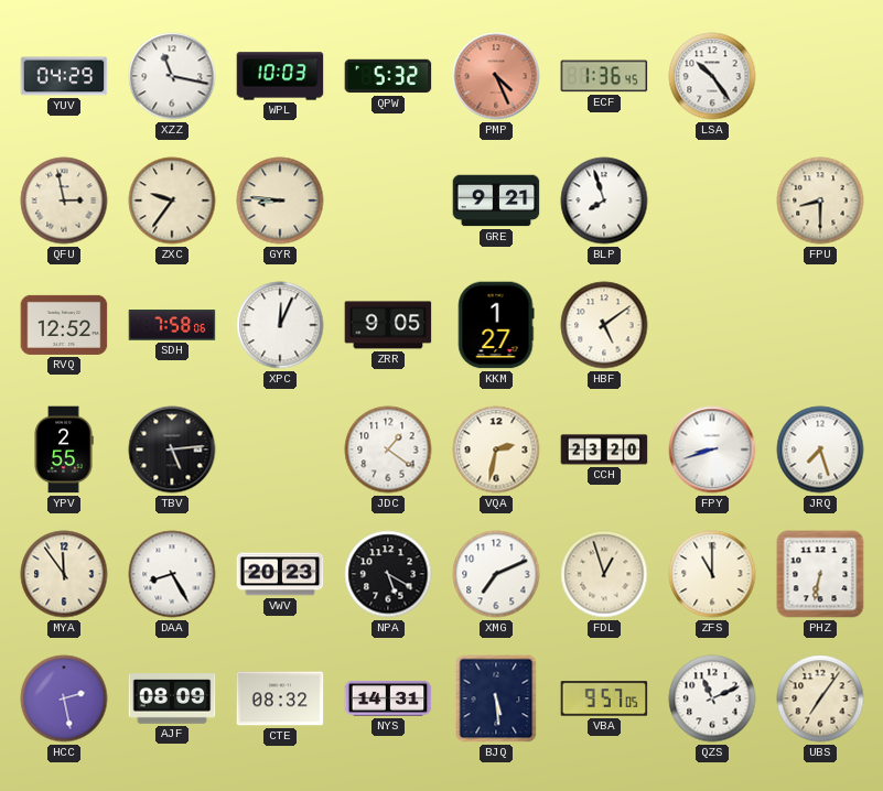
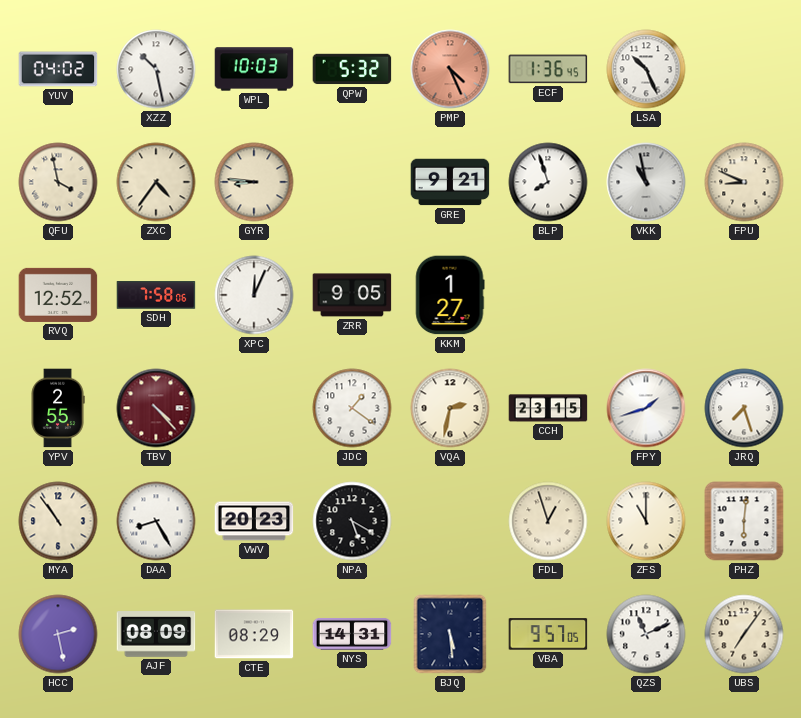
YUV: 04:29 -> 04:02 (58, 69)
XZZ: 11:17 -> 10:28 (156, 69)
LSA: 10:24 -> 10:26 (646, 69)
QFU: 2:58 -> 3:58 (58, 182)
ZXC: 9:36 -> 4:36 (156, 182)
VKK: none -> 10:58 (646, 182)
FPU: 8:30 -> 8:49 (744, 182)
HBF: 5:09 -> none (604, 325)
TBV: 5:14 -> 4:23 (156, 408)
TBV dial: black -> burgundy (156, 408)
CCH: 23:20 -> 23:15 (548, 408)
FPY: 8:42 -> 1:42 (646, 408)
MYA: 11:54 -> 10:54 (58, 521)
XMG: 7:11 -> none (496, 574)
PHZ: 6:32 -> 6:01 (744, 521)
CTE: 08:32 -> 08:29 (254, 634)
